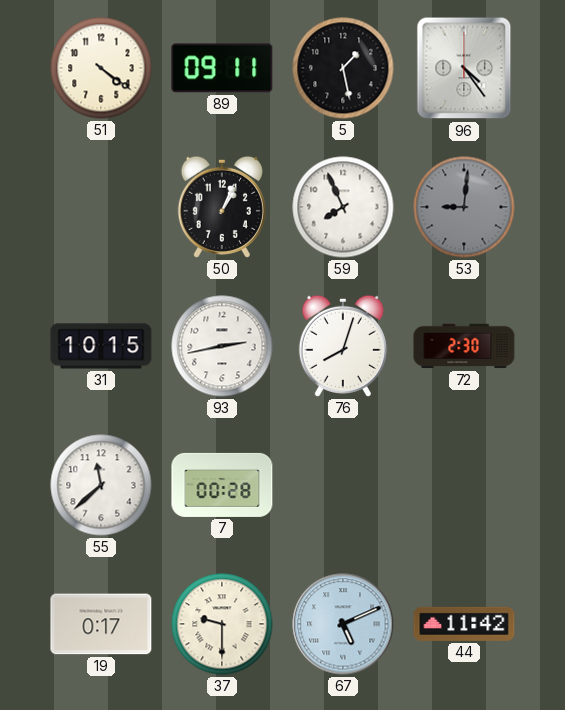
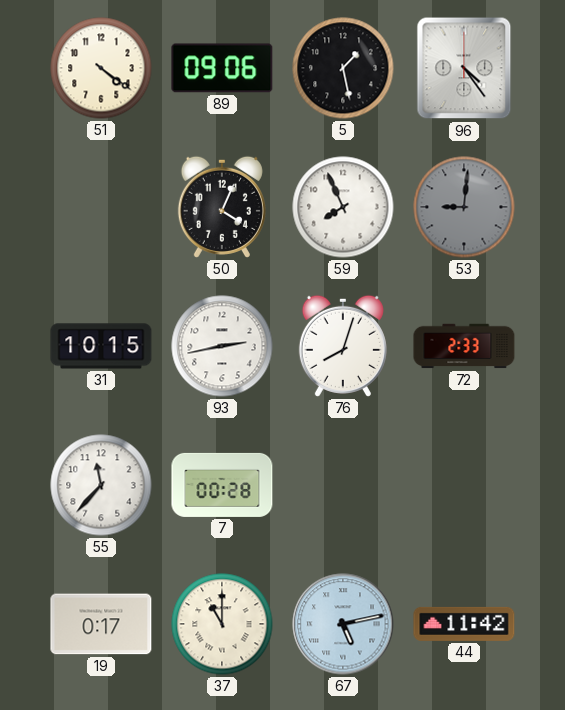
89: 09:11 -> 09:06 (222, 68)
50: 1:04 -> 4:04 (222, 207)
72: 2:30 -> 2:33 (464, 346)
55: 11:38 -> 11:37 (101, 485)
37: 9:30 -> 11:00 (222, 624)
67: 5:11 -> 5:13 (343, 624)
